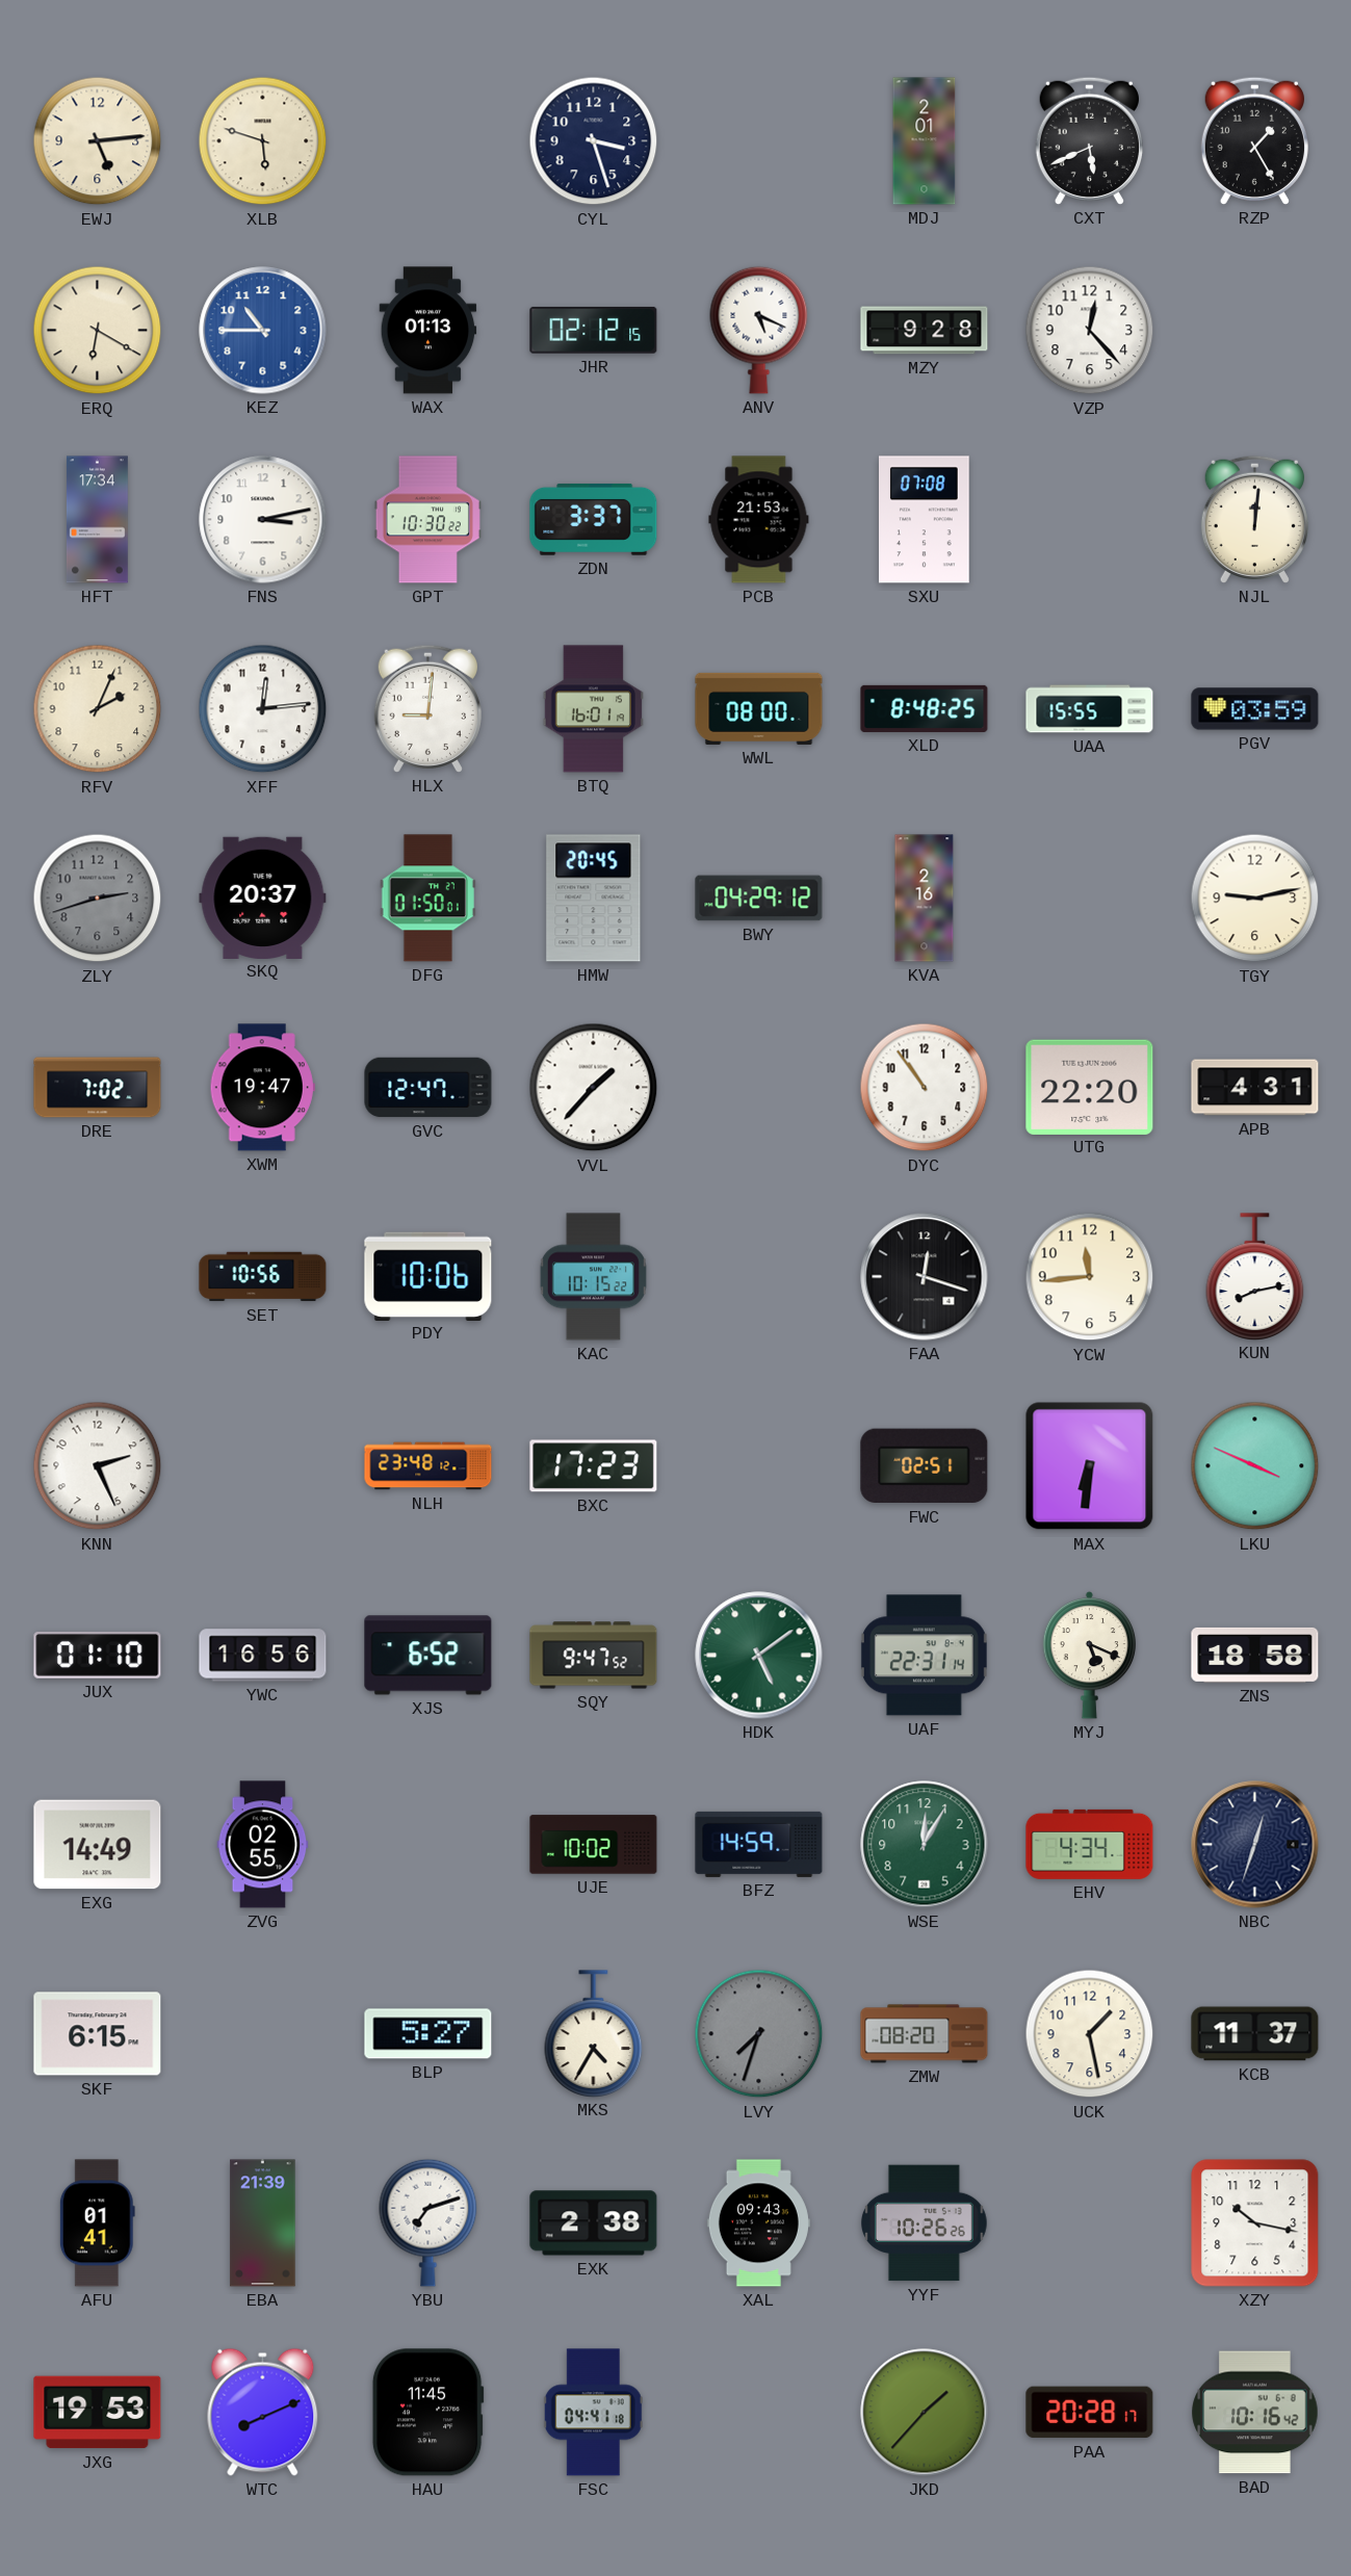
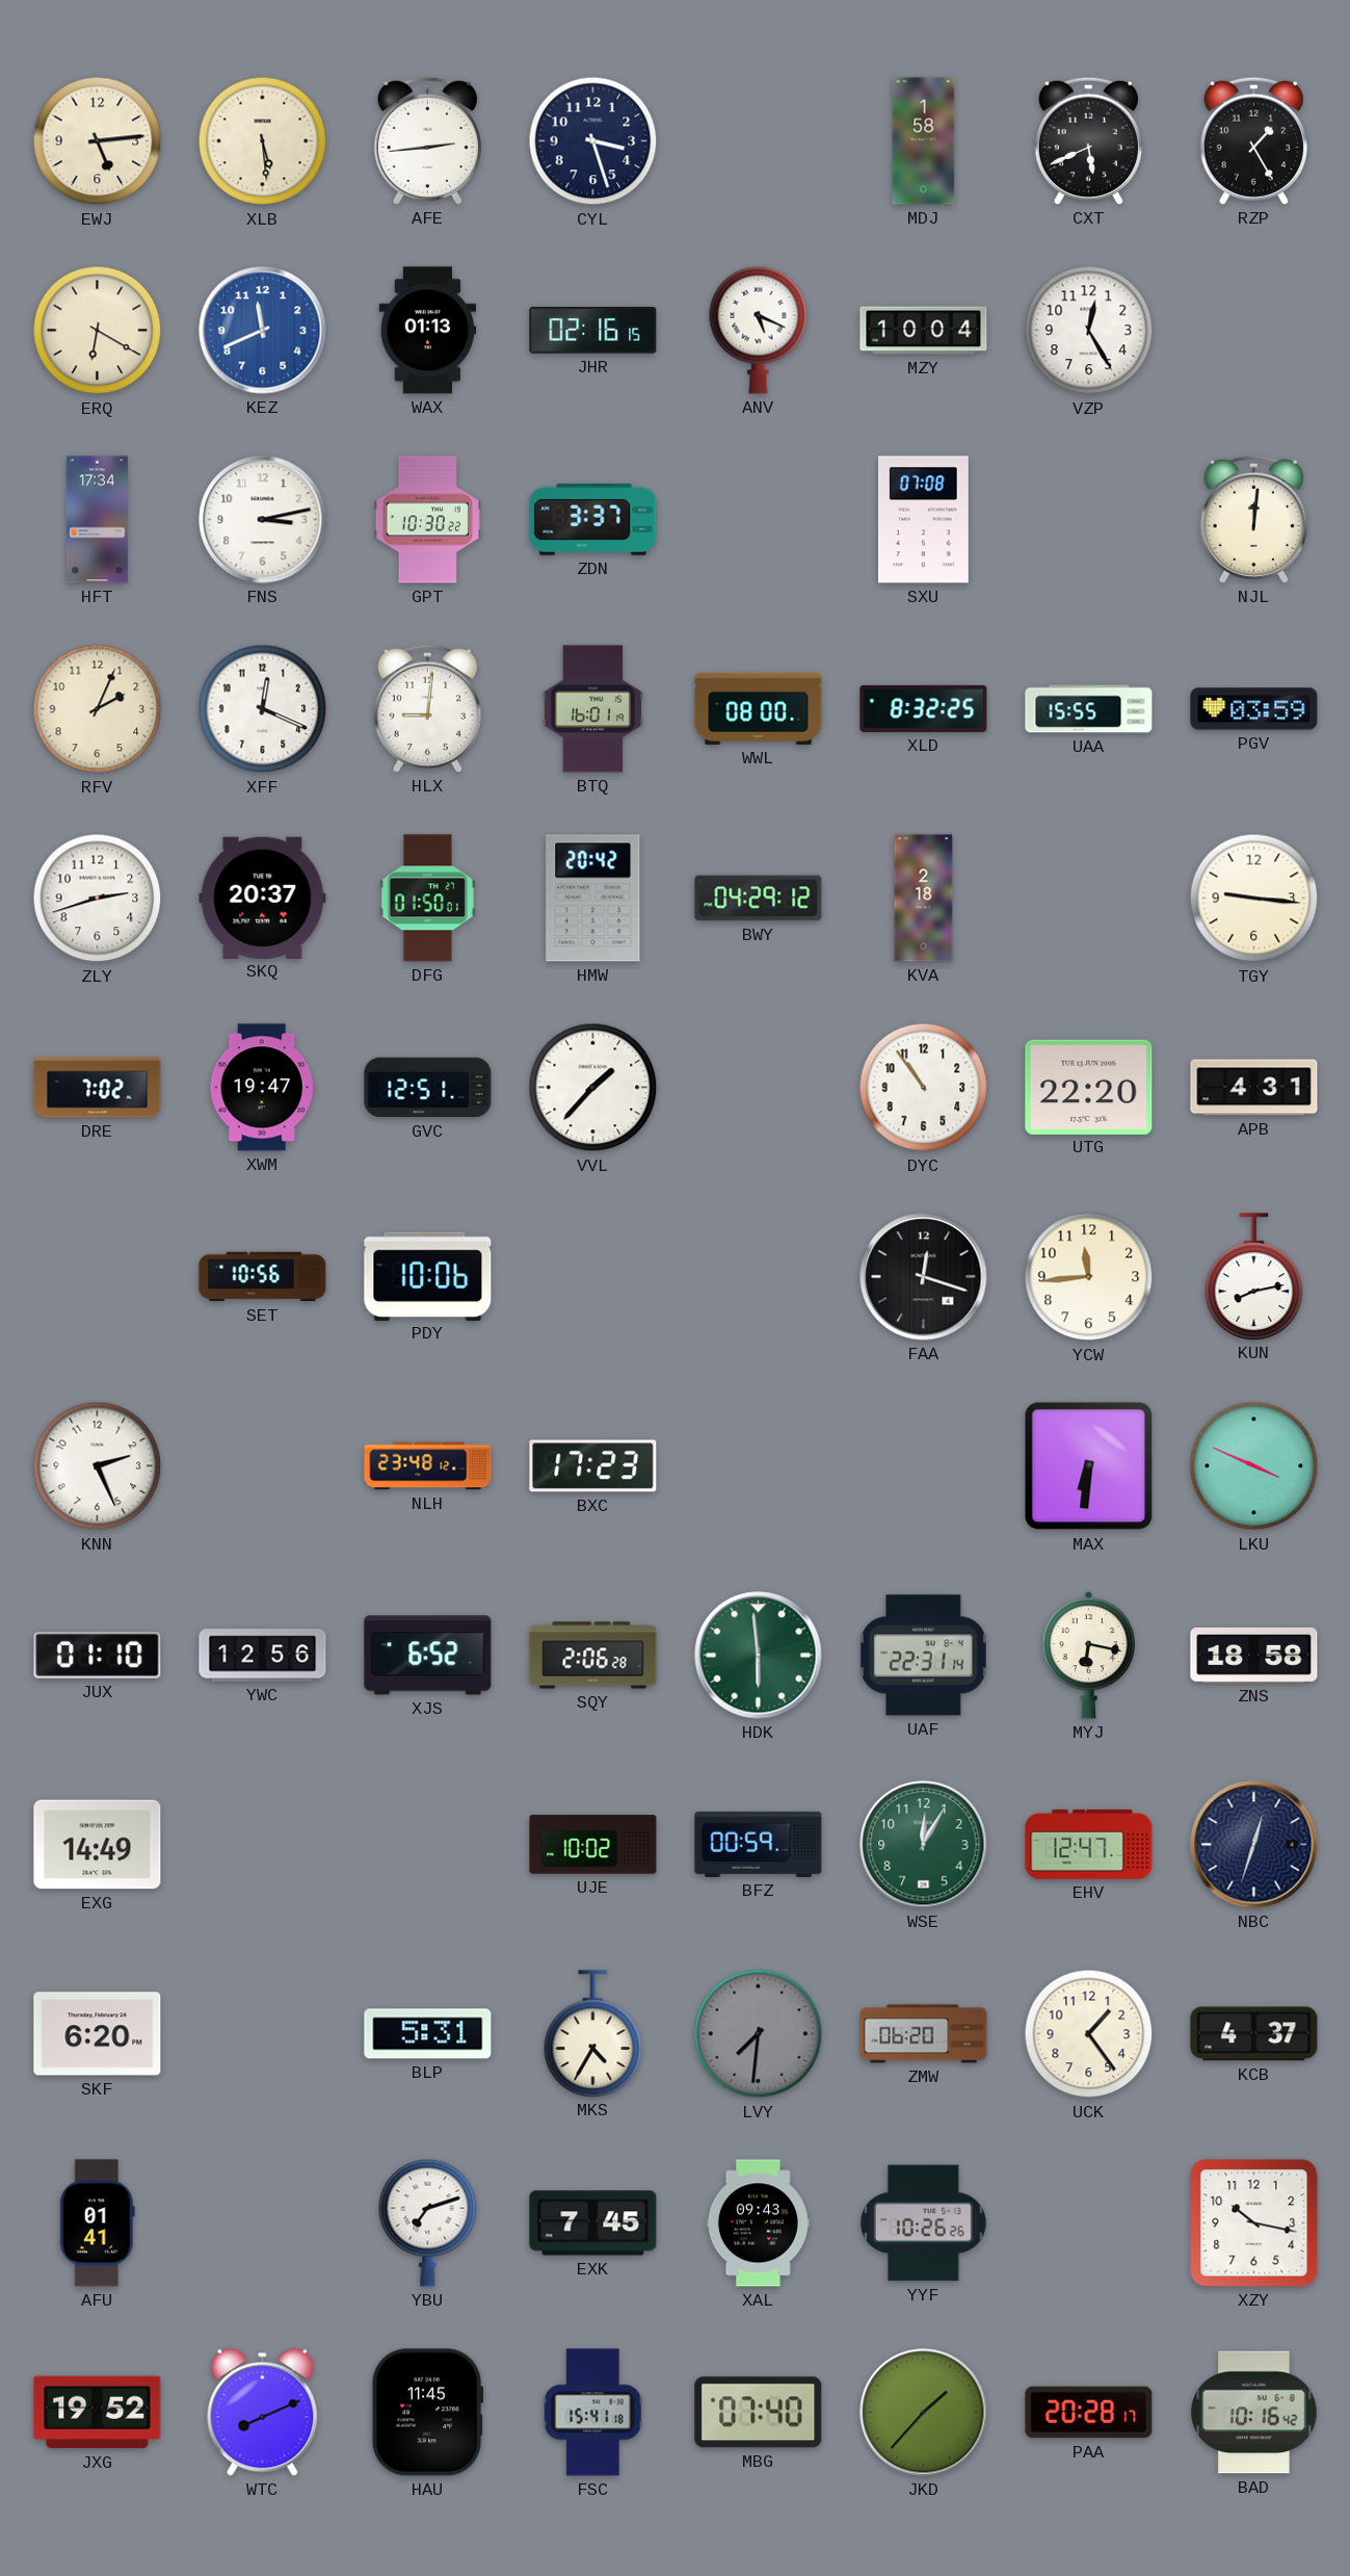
XLB: 5:48 -> 5:29 (263, 141)
AFE: none -> 2:44 (427, 140)
MDJ: 2:01 -> 1:58 (924, 141)
KEZ: 10:45 -> 11:41 (263, 331)
JHR: 02:12 -> 02:16 (593, 330)
MZY: 9:28 -> 10:04 (924, 331)
VZP: 12:23 -> 12:25 (1089, 331)
PCB: 21:53 -> none (759, 520)
XFF: 12:14 -> 12:19 (263, 709)
XLD: 8:48 -> 8:32 (924, 708)
ZLY dial: grey -> white (98, 899)
HMW: 20:45 -> 20:42 (593, 899)
KVA: 2:16 -> 2:18 (924, 899)
TGY: 9:13 -> 9:16 (1254, 899)
GVC: 12:47 -> 12:51 (428, 1088)
KAC: 10:15 -> none (593, 1277)
FWC: 02:51 -> none (925, 1466)
YWC: 16:56 -> 12:56 (263, 1656)
SQY: 9:47 -> 2:06 (593, 1656)
HDK: 5:09 -> 5:59 (759, 1656)
MYJ: 5:19 -> 6:17 (1089, 1655)
ZVG: 02:55 -> none (263, 1845)
BFZ: 14:59 -> 00:59 (759, 1844)
EHV: 4:34 -> 12:47 (1089, 1844)
SKF: 6:15 -> 6:20 (98, 2034)
BLP: 5:27 -> 5:31 (428, 2034)
LVY: 7:33 -> 7:31 (759, 2034)
ZMW: 08:20 -> 06:20 (924, 2034)
UCK: 1:28 -> 1:24 (1089, 2034)
KCB: 11:37 -> 4:37 (1254, 2034)
EBA: 21:39 -> none (263, 2223)
EXK: 2:38 -> 7:45 (593, 2223)
JXG: 19:53 -> 19:52 (98, 2413)
FSC: 04:41 -> 15:41 (592, 2413)
MBG: none -> 07:40 (759, 2413)
